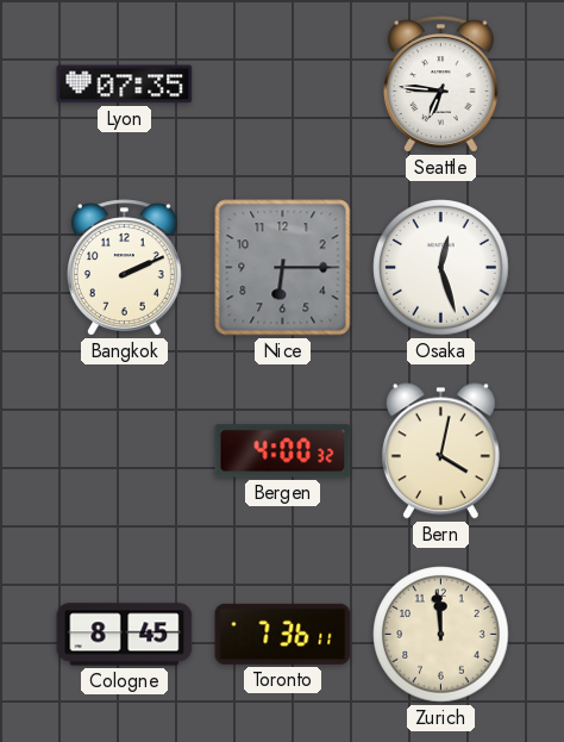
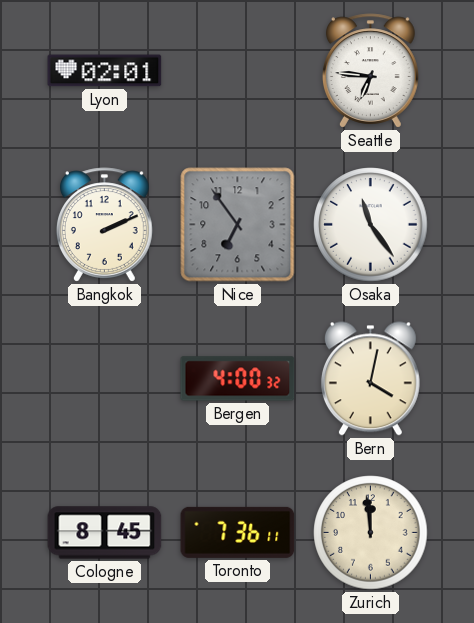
Lyon: 07:35 -> 02:01 (105, 71)
Nice: 6:15 -> 6:54 (238, 225)
Osaka: 12:27 -> 11:24 (371, 225)
